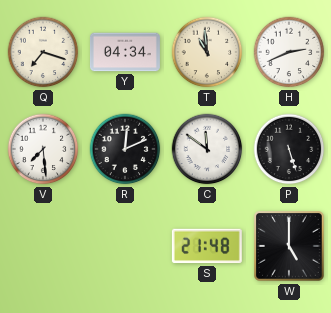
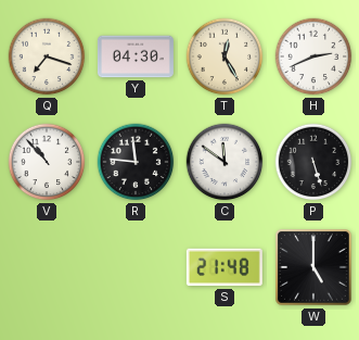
Y: 04:34 -> 04:30 (136, 56)
T: 10:59 -> 12:25 (225, 56)
V: 7:29 -> 10:53 (47, 162)
R: 12:11 -> 11:46 (136, 162)
